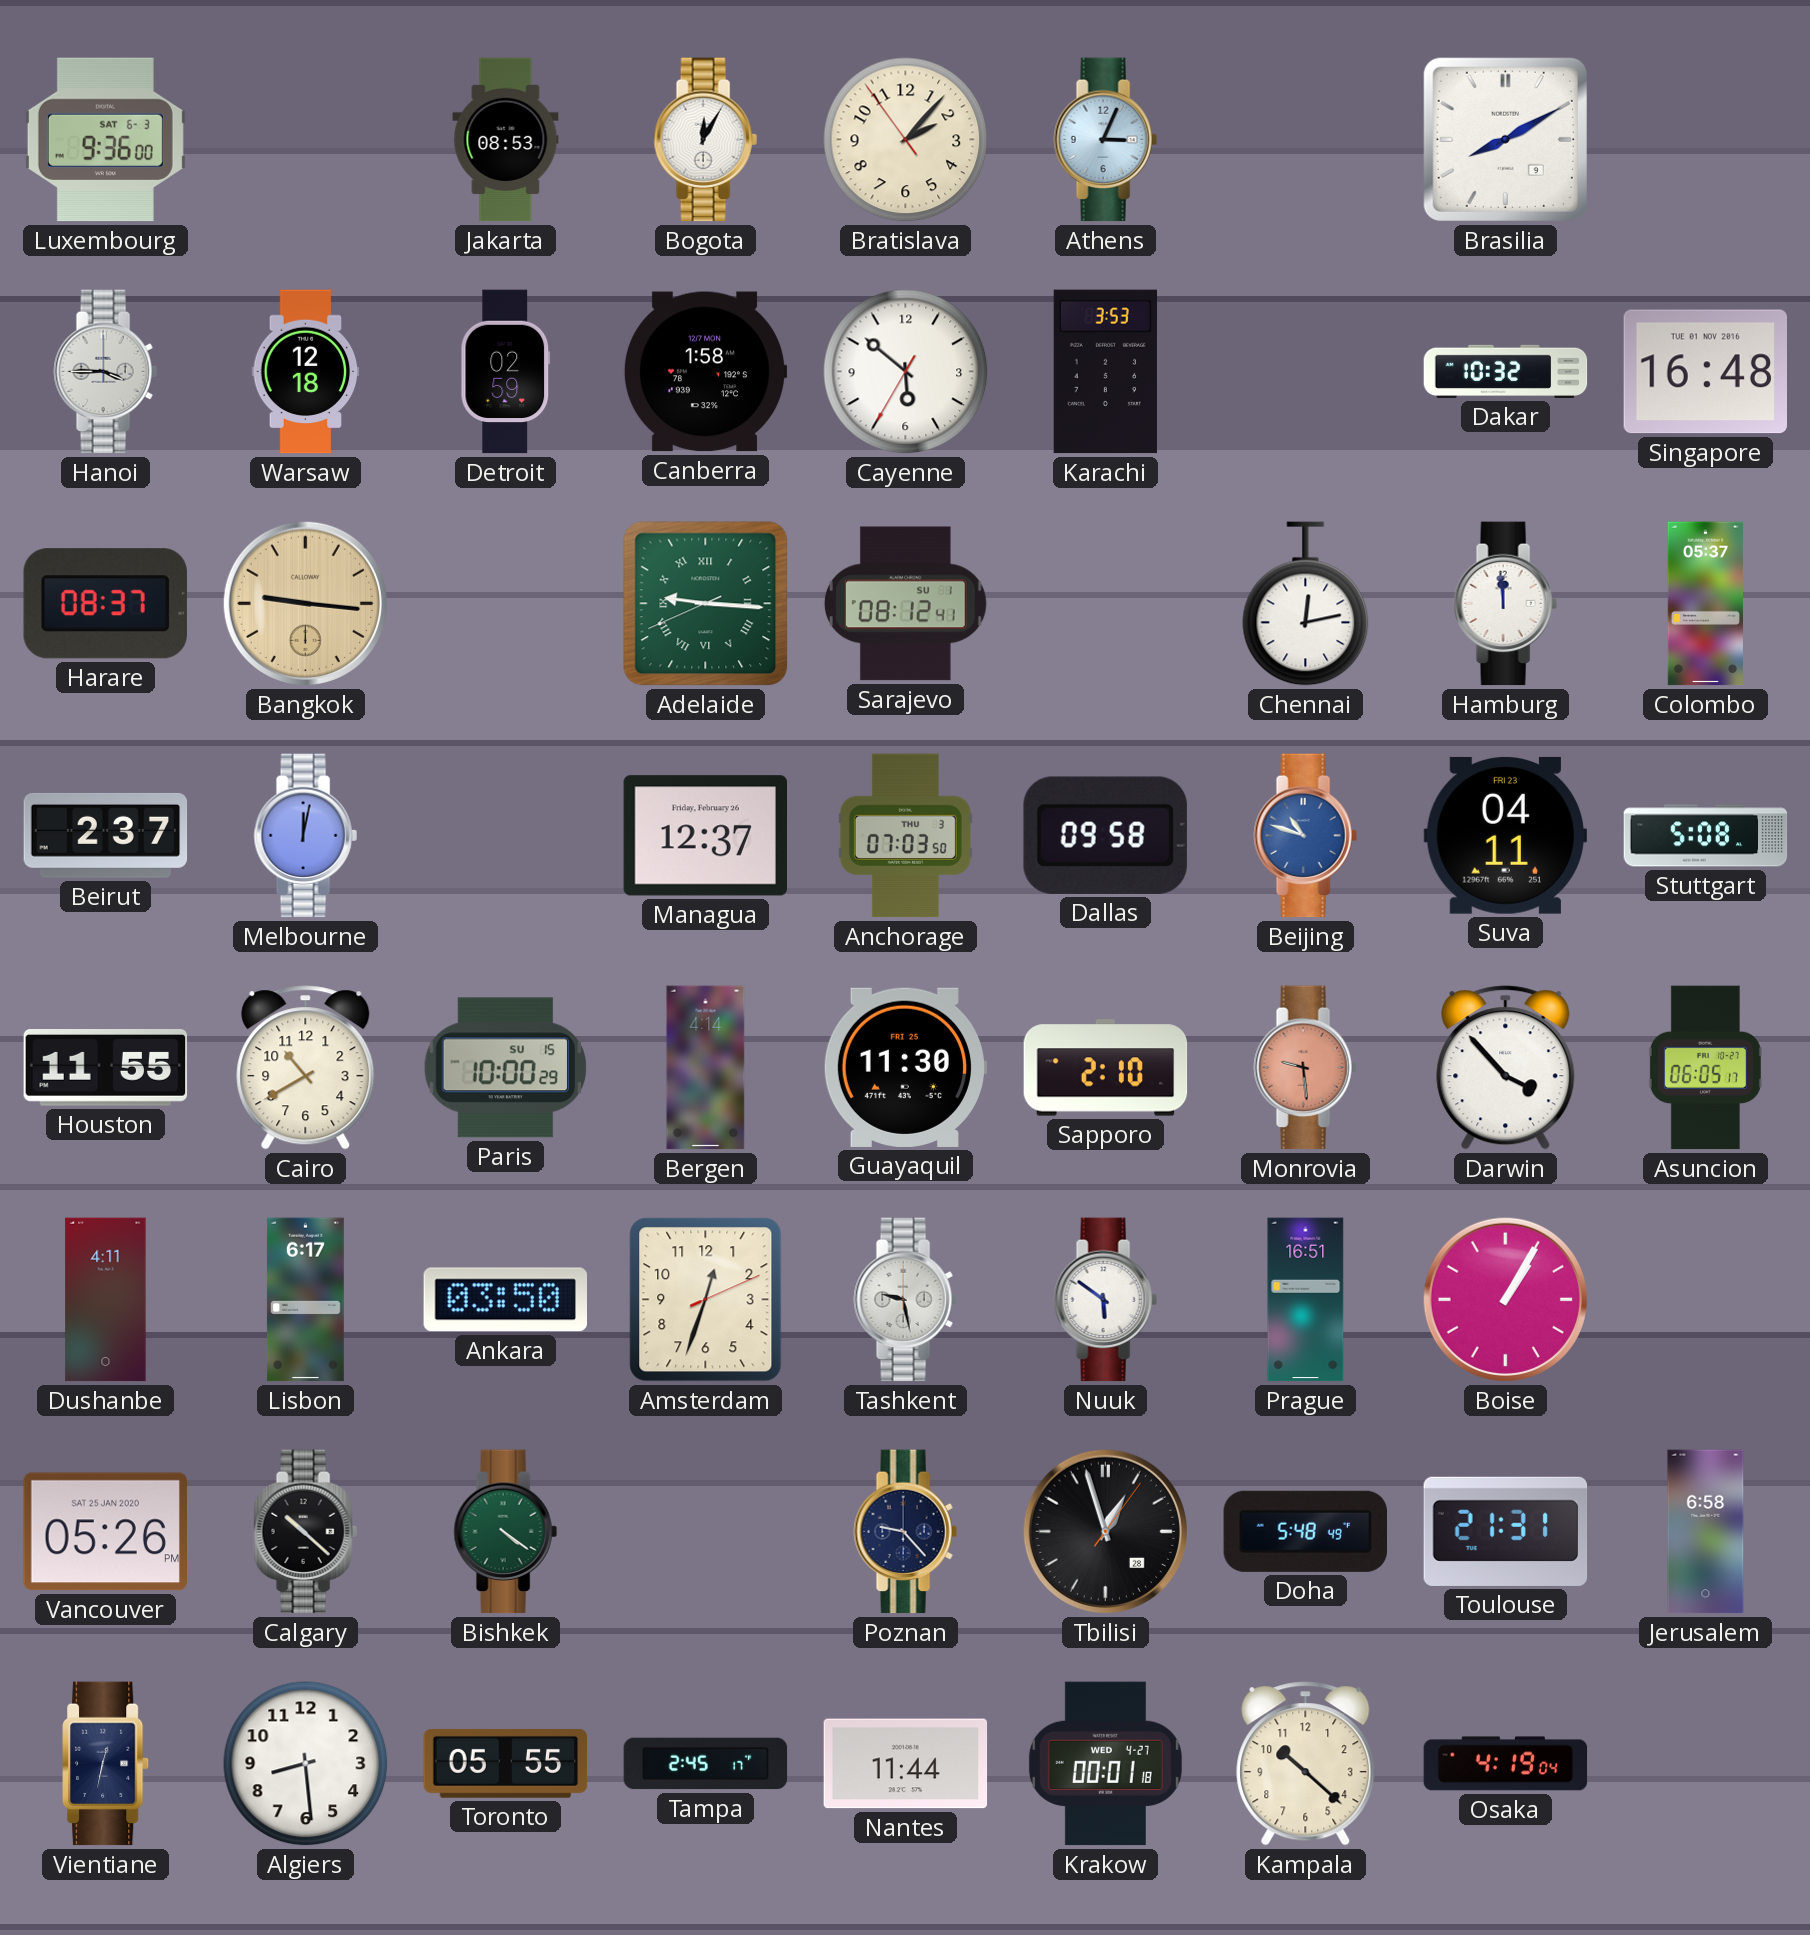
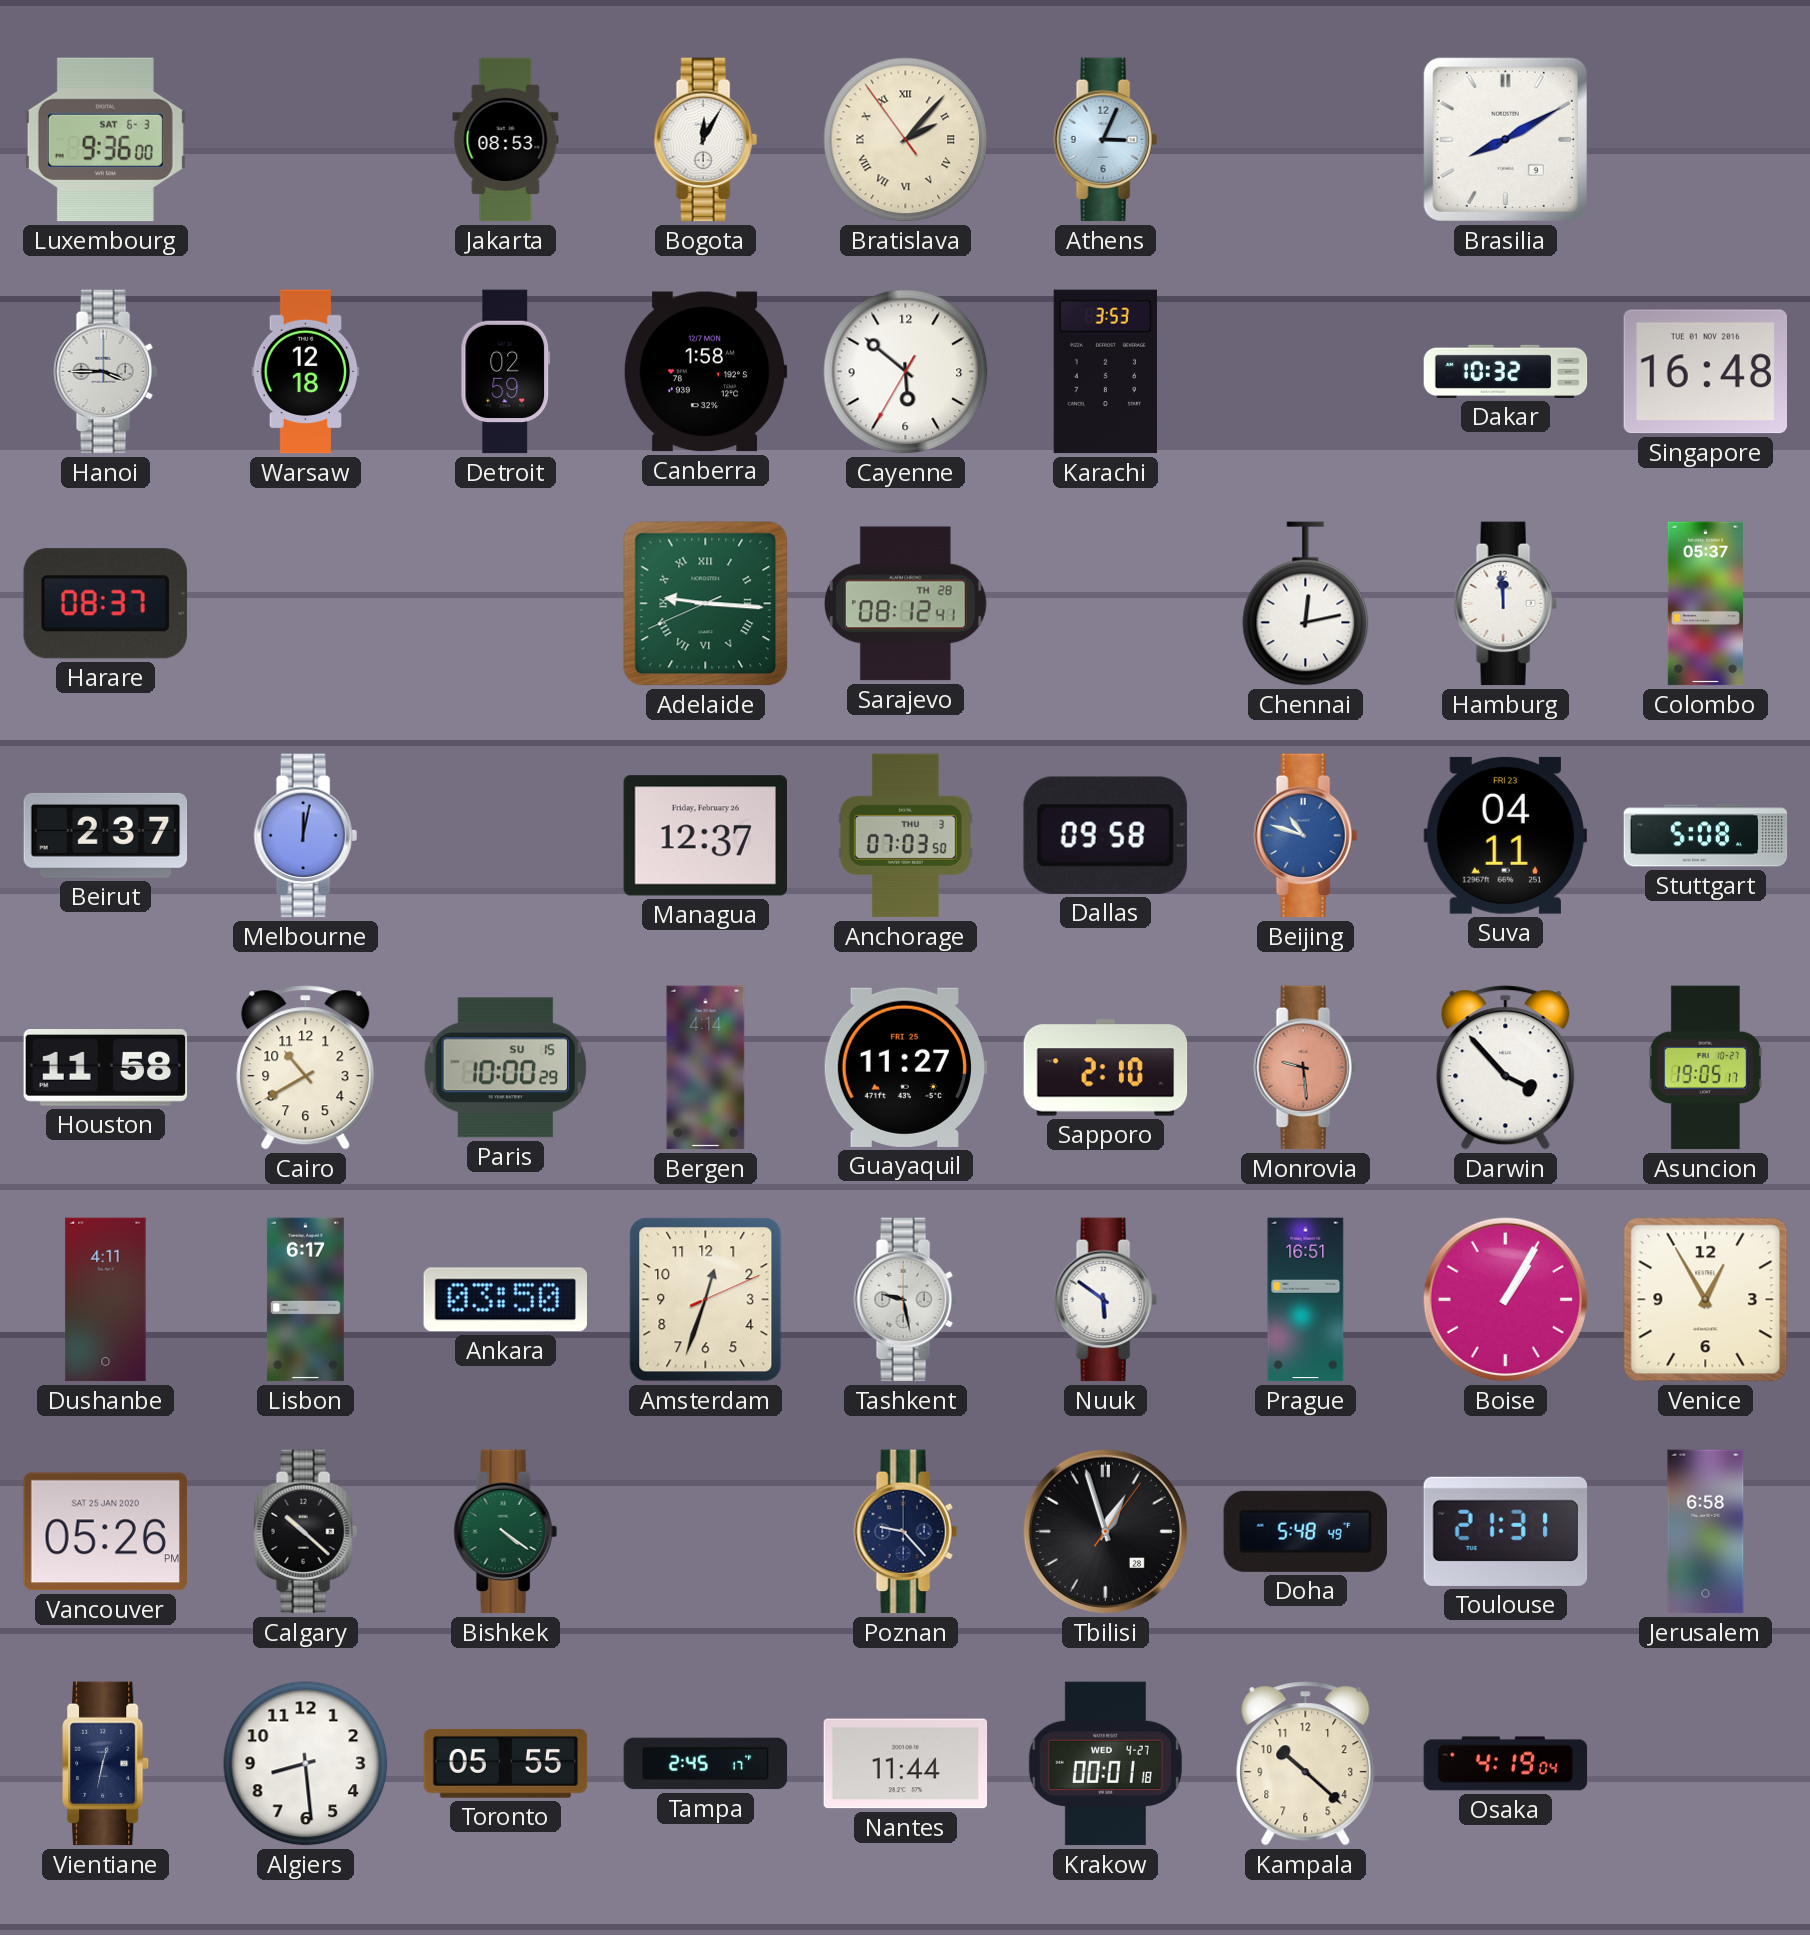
Bratislava numerals: Arabic -> Roman (906, 140)
Bangkok: 9:16 -> none (305, 603)
Sarajevo date: SU 1 -> TH 28 (905, 604)
Houston: 11:55 -> 11:58 (106, 1068)
Guayaquil: 11:30 -> 11:27 (905, 1067)
Asuncion: 06:05 -> 19:05 (1705, 1068)
Venice: none -> 12:55 (1706, 1300)
